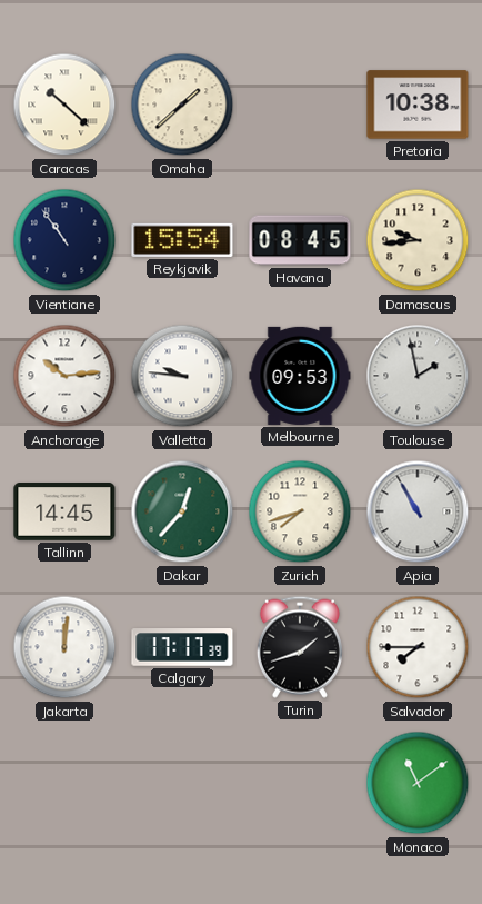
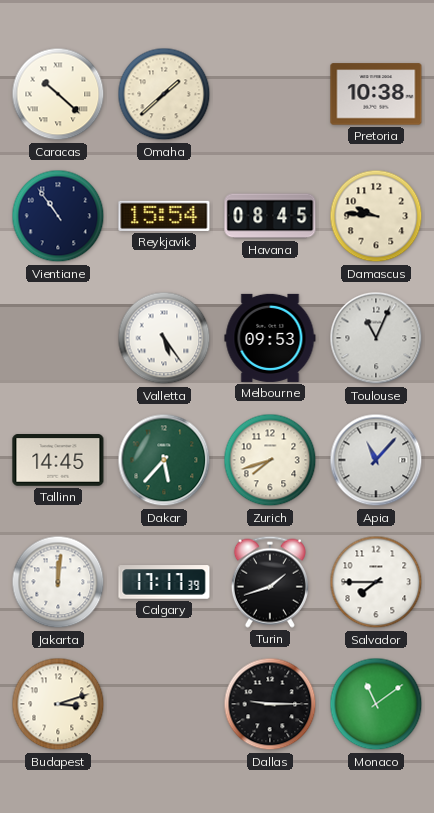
Damascus: 9:44 -> 9:46 (376, 216)
Anchorage: 10:14 -> none (64, 376)
Valletta: 9:46 -> 5:24 (164, 338)
Toulouse: 1:58 -> 11:04 (376, 338)
Dakar: 12:37 -> 5:37 (164, 460)
Apia: 10:55 -> 11:07 (376, 460)
Budapest: none -> 3:12 (58, 704)
Dallas: none -> 9:15 (270, 704)
